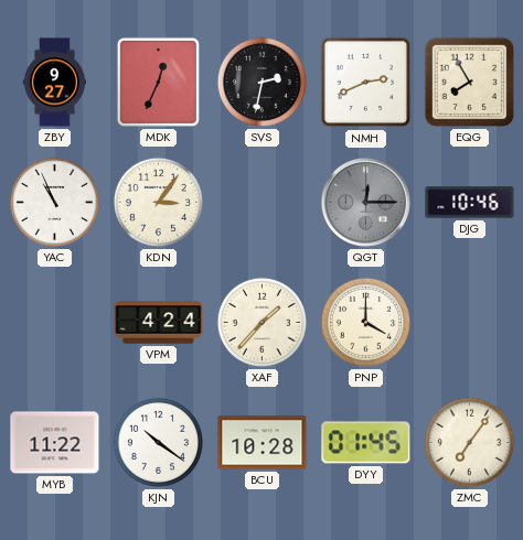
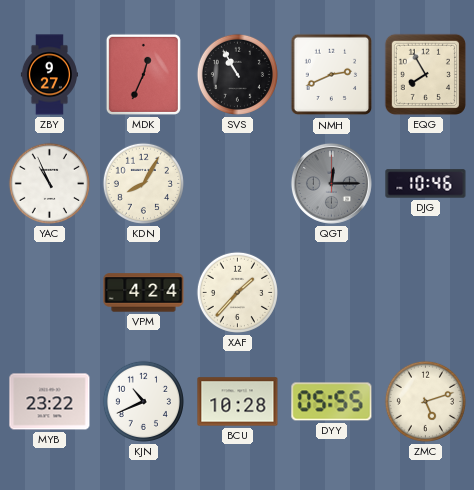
SVS: 2:32 -> 10:55 (237, 74)
KDN: 3:06 -> 8:05 (143, 183)
PNP: 4:00 -> none (365, 322)
MYB: 11:22 -> 23:22 (50, 402)
KJN: 10:21 -> 10:41 (143, 401)
DYY: 01:45 -> 05:55 (332, 402)
ZMC: 7:06 -> 5:12 (425, 401)
